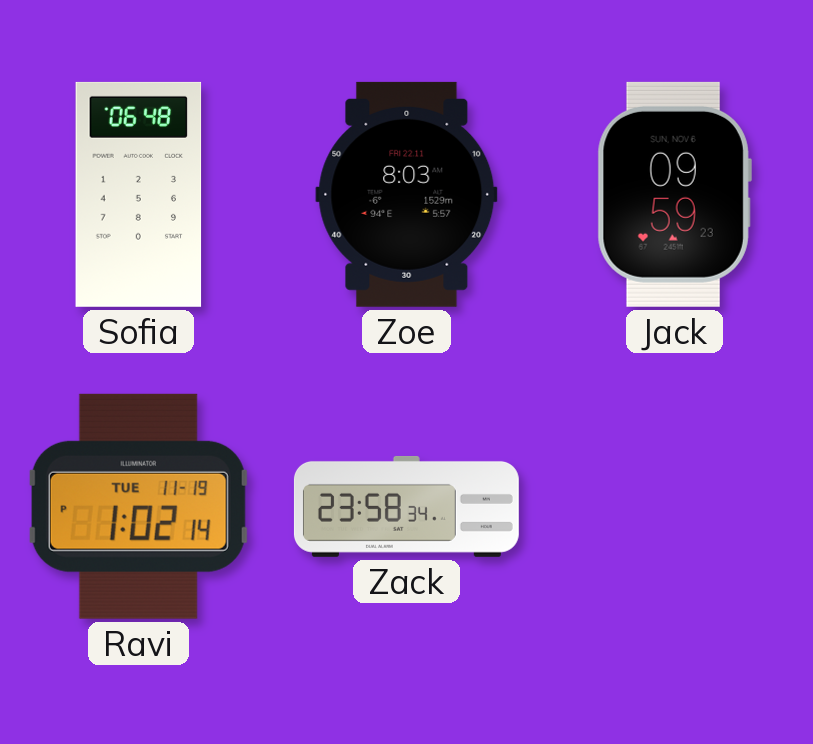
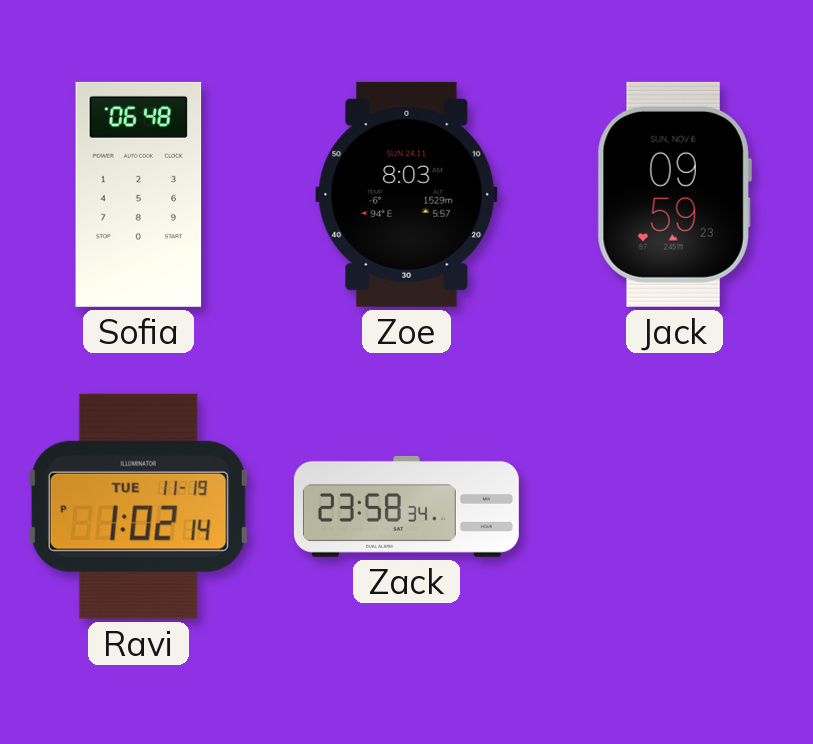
Zoe date: FRI 22.11 -> SUN 24.11 (407, 194)
